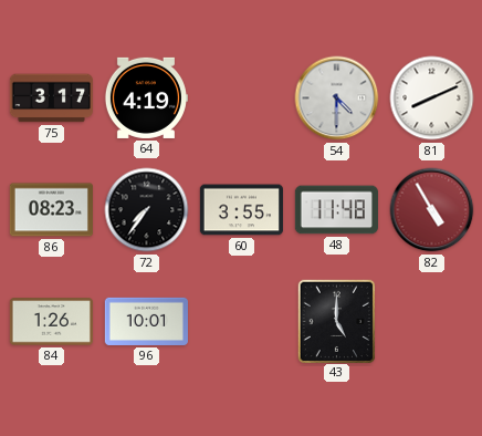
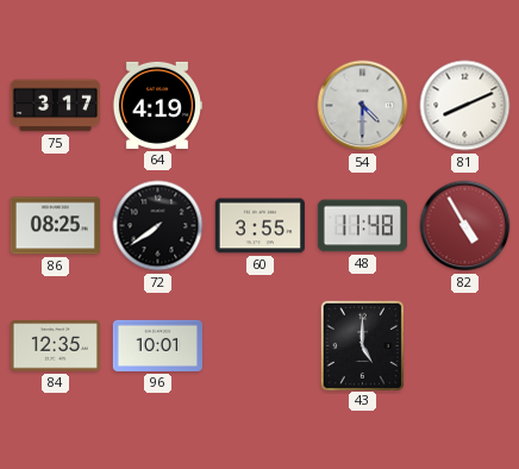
86: 08:23 -> 08:25 (55, 226)
72: 7:36 -> 7:39 (158, 226)
84: 1:26 -> 12:35 (55, 346)
